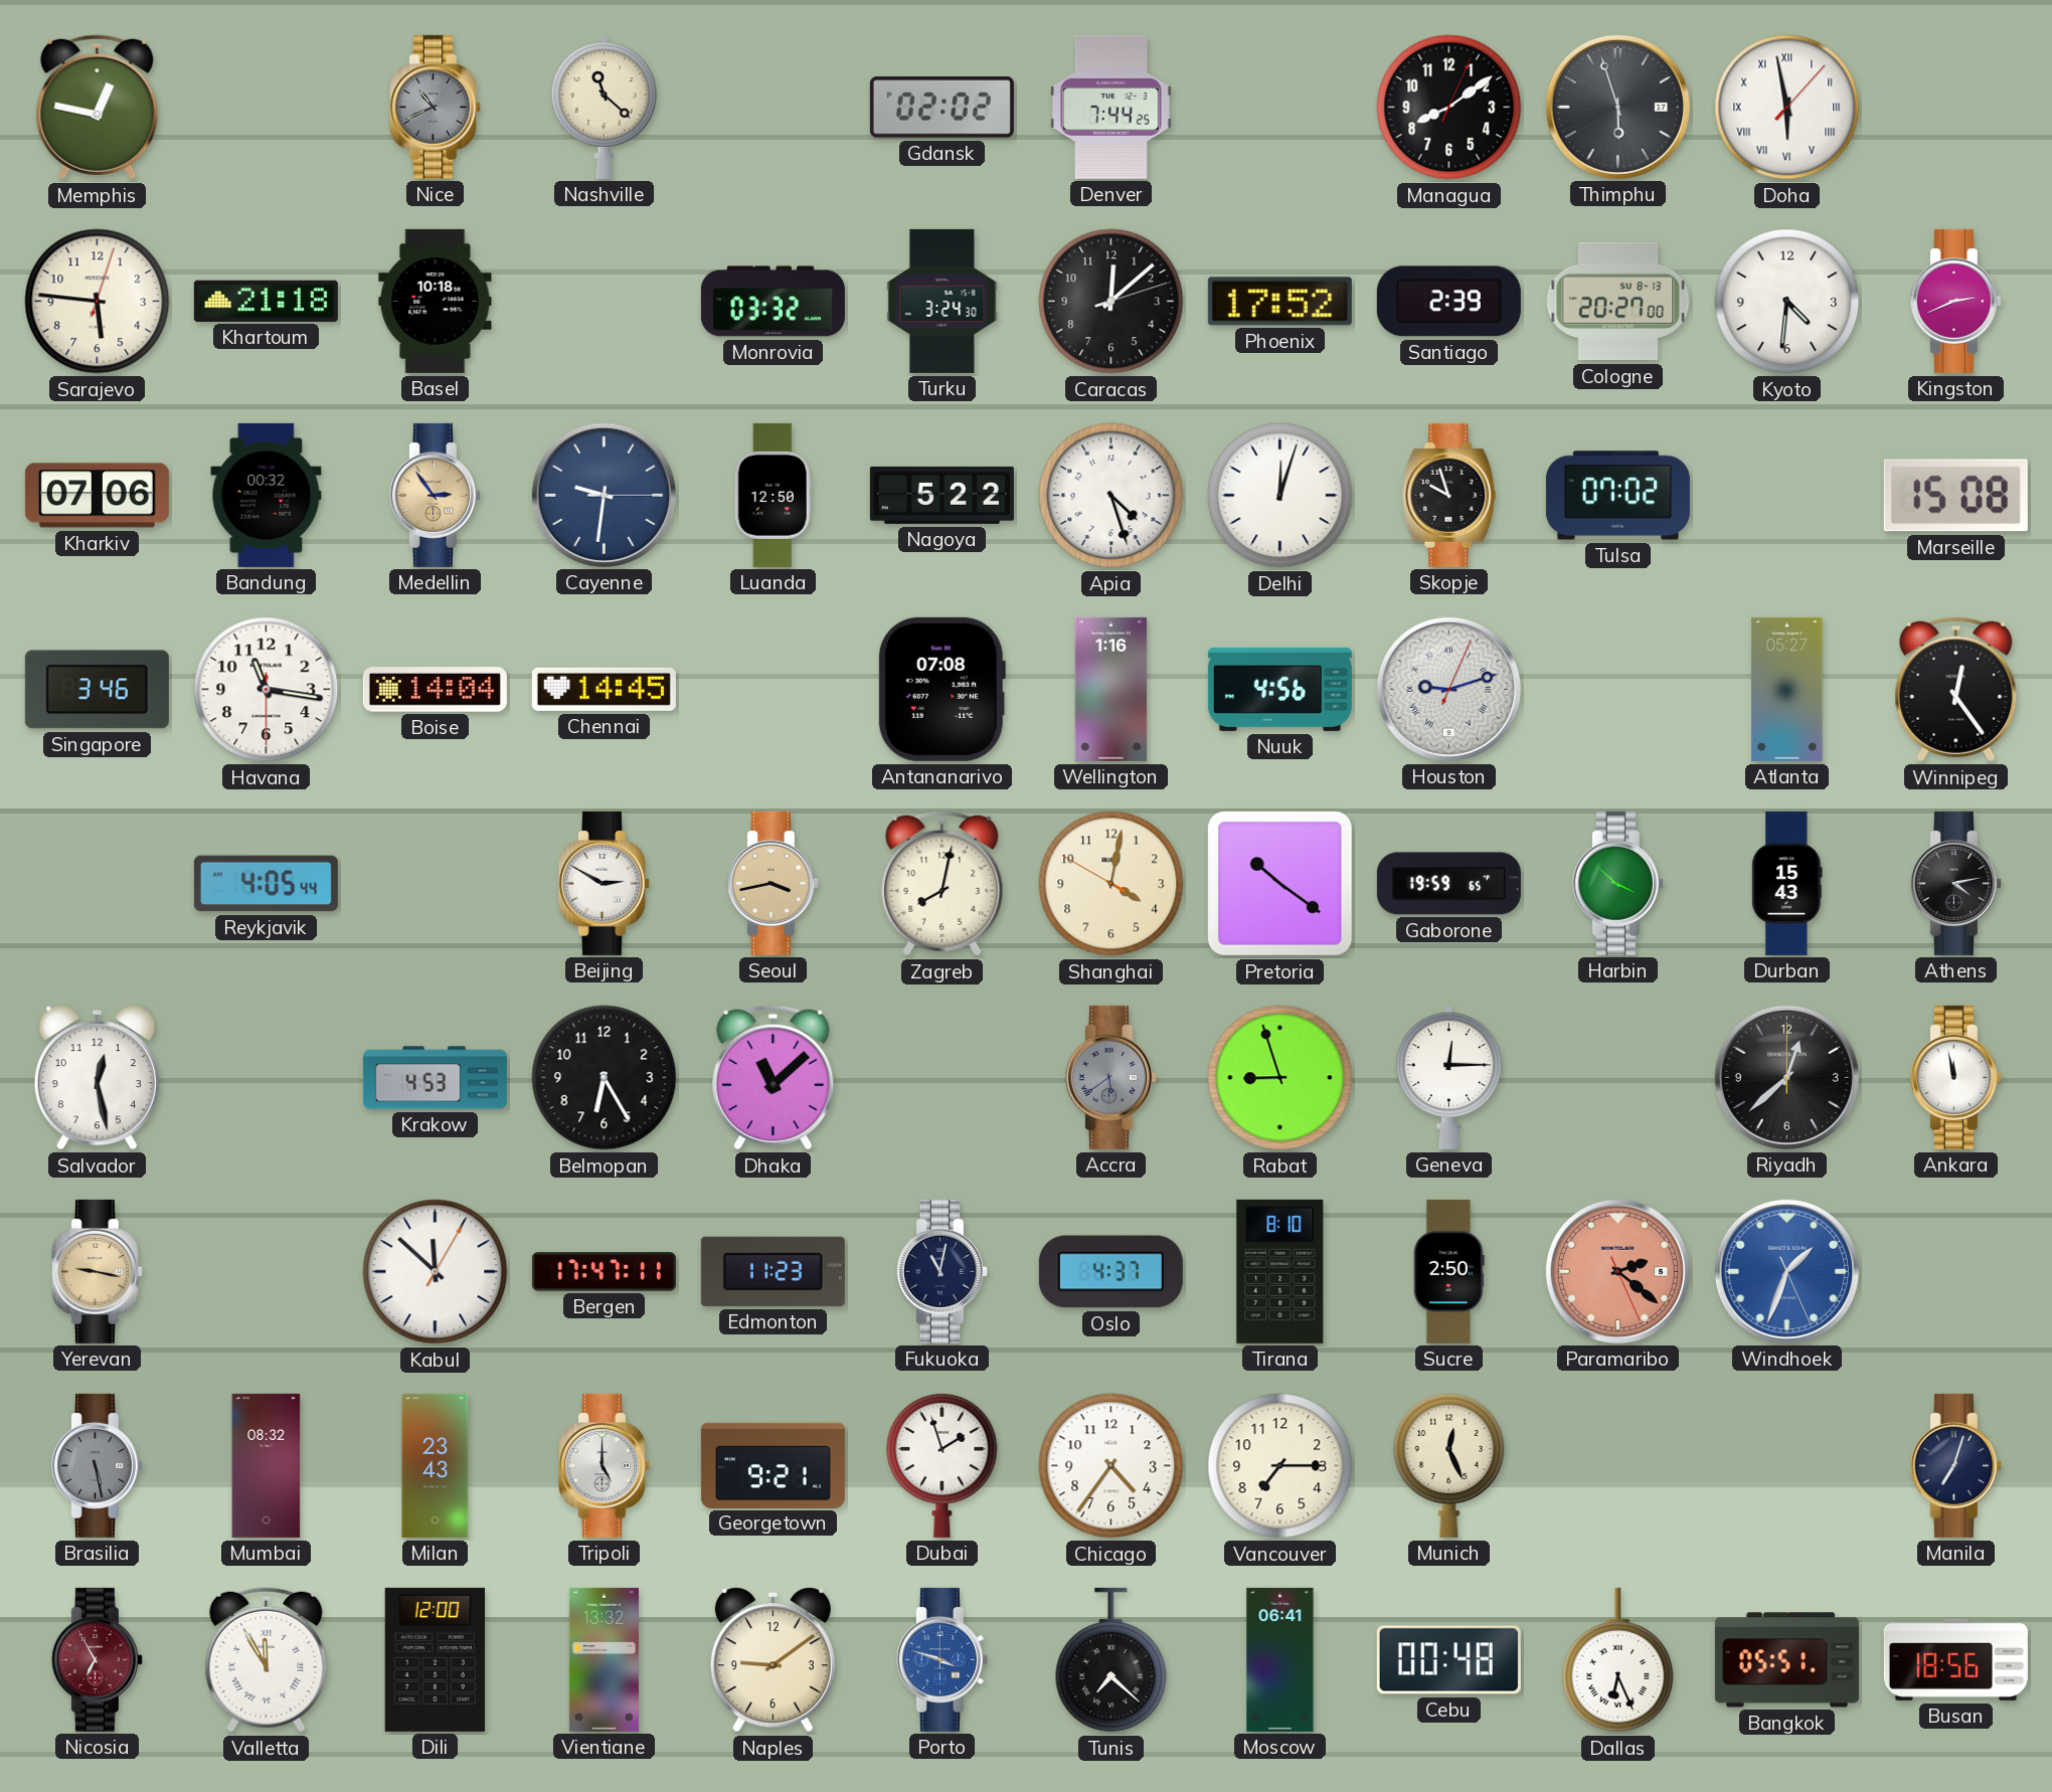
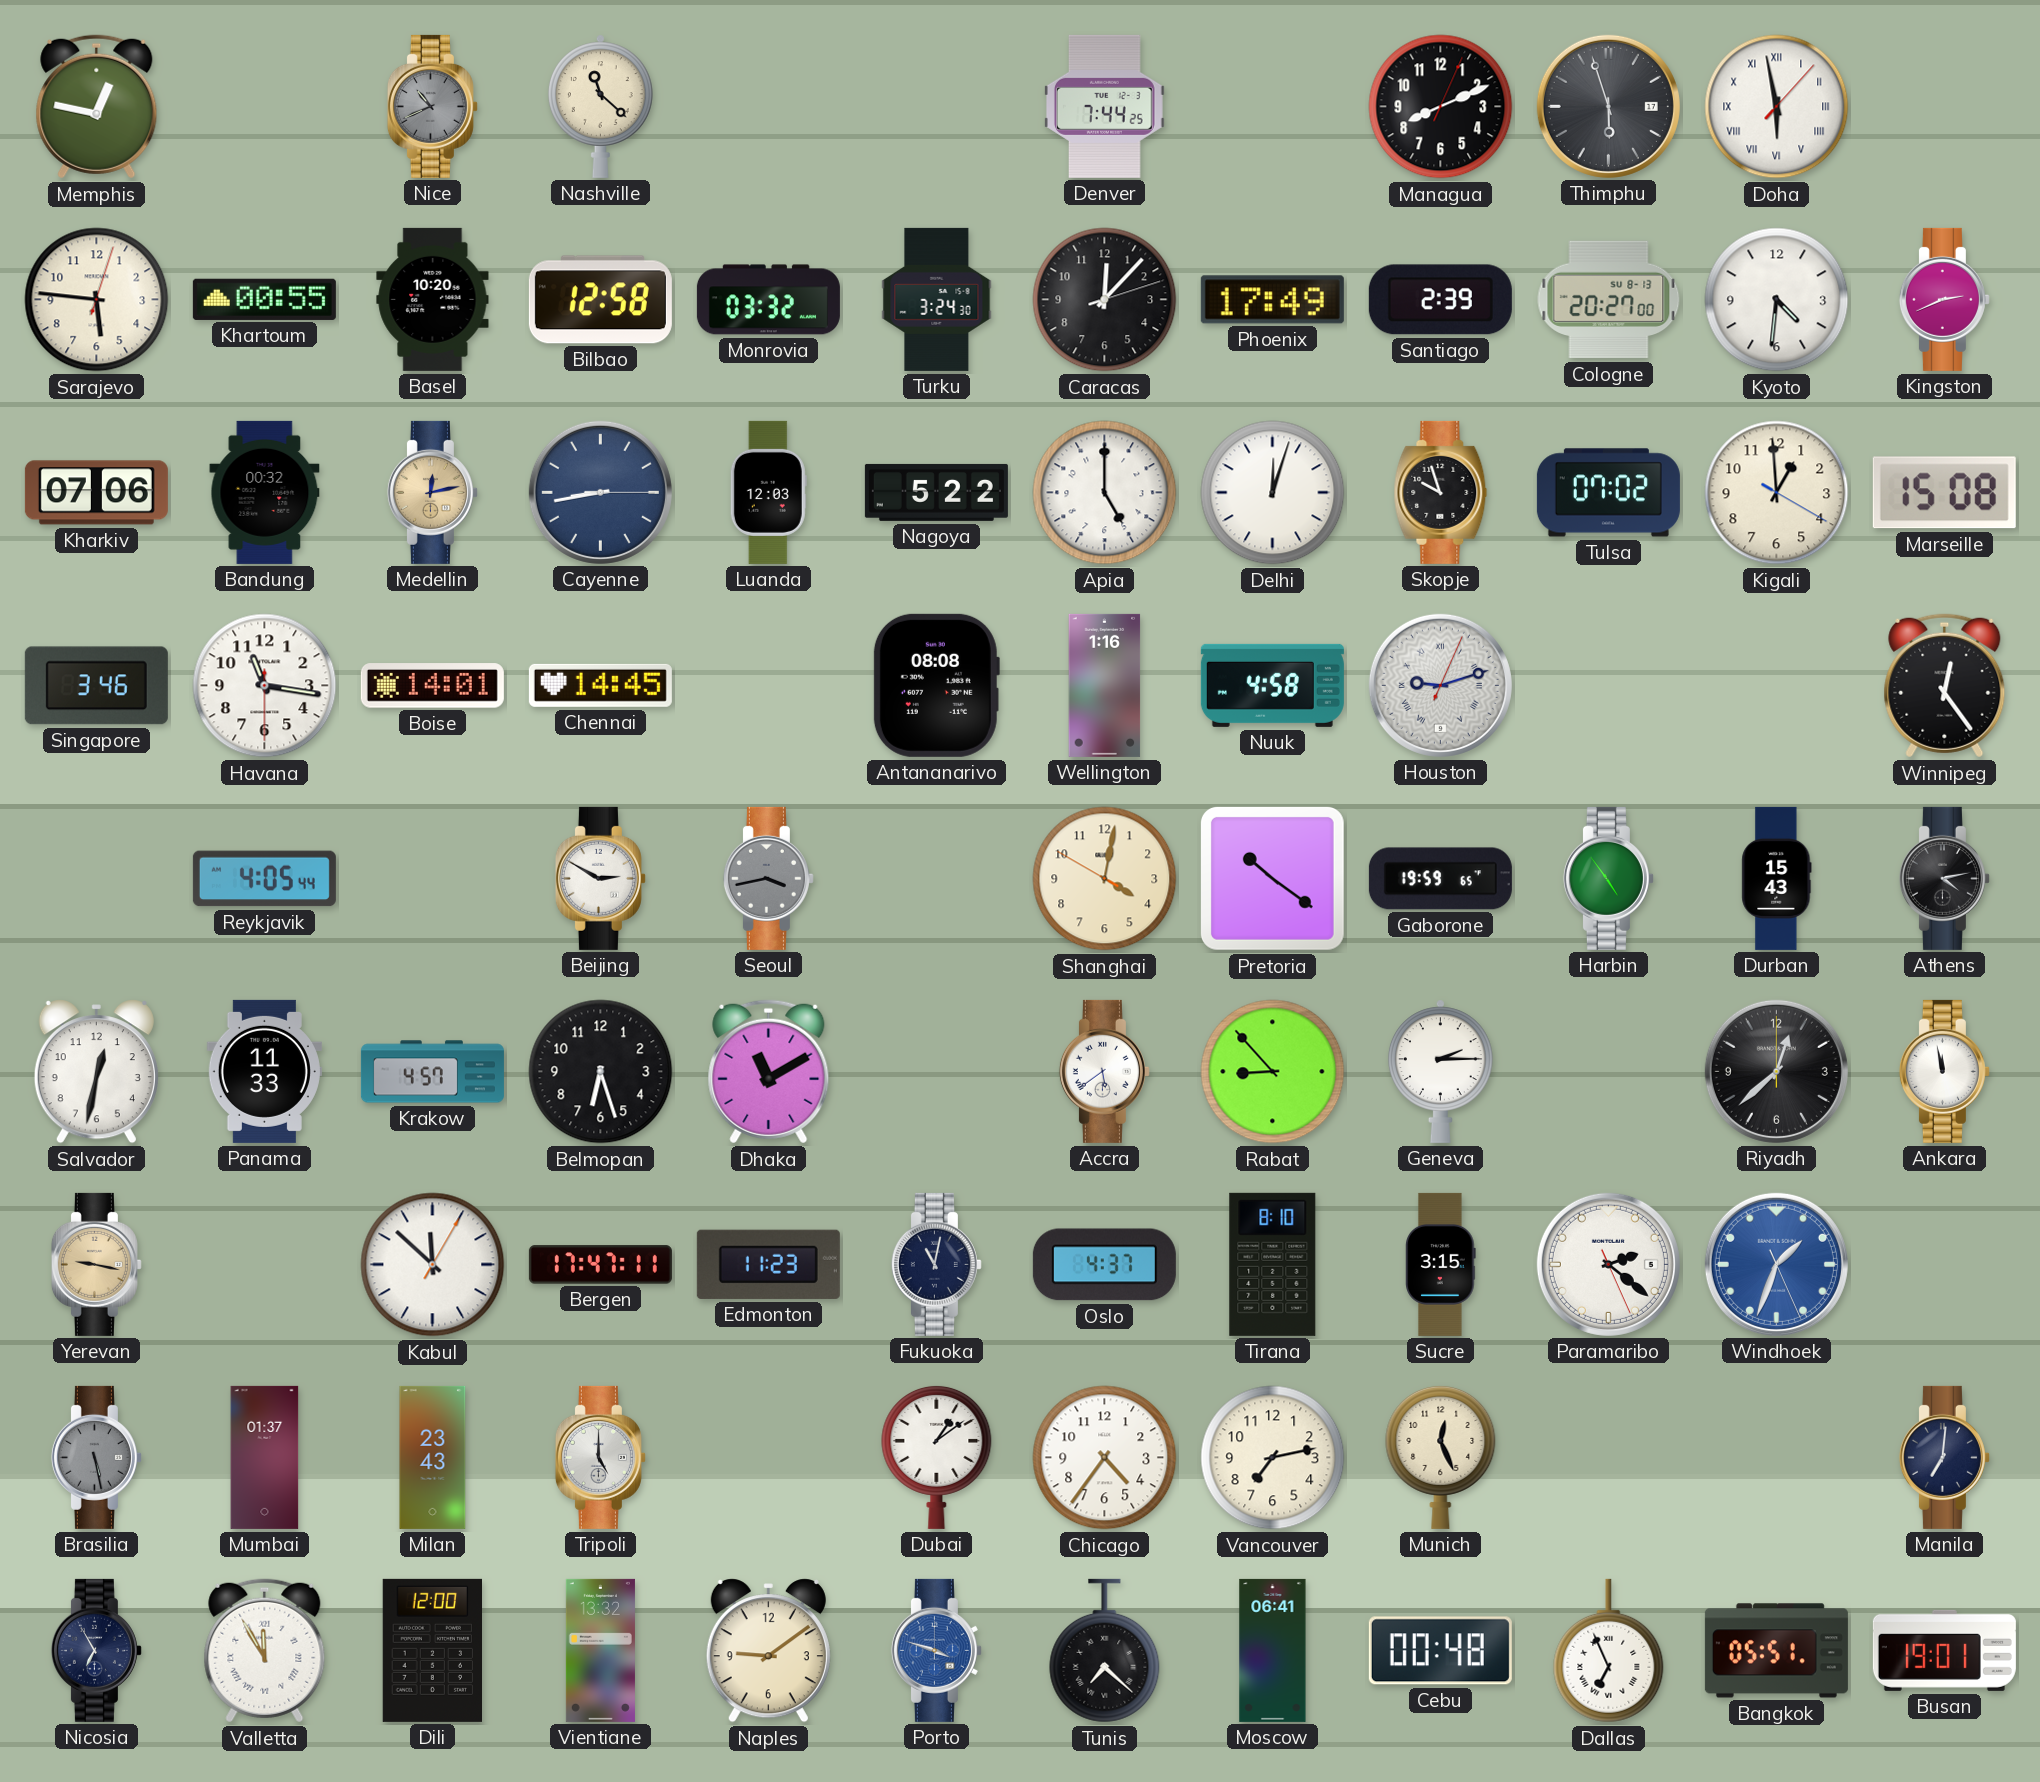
Gdansk: 02:02 -> none (942, 108)
Managua: 8:09 -> 8:11 (1441, 107)
Khartoum: 21:18 -> 00:55 (264, 299)
Basel: 10:18 -> 10:20 (433, 299)
Bilbao: none -> 12:58 (600, 300)
Caracas: 12:08 -> 12:07 (1105, 300)
Phoenix: 17:52 -> 17:49 (1272, 300)
Medellin: 2:54 -> 12:13 (432, 492)
Cayenne: 9:31 -> 8:43 (600, 492)
Luanda: 12:50 -> 12:03 (768, 492)
Apia: 4:27 -> 5:00 (1105, 493)
Kigali: none -> 12:59 (1777, 493)
Boise: 14:04 -> 14:01 (432, 686)
Antananarivo: 07:08 -> 08:08 (936, 685)
Nuuk: 4:56 -> 4:58 (1272, 685)
Atlanta: 05:27 -> none (1787, 689)
Seoul dial: champagne -> grey (768, 878)
Zagreb: 8:02 -> none (943, 884)
Harbin: 3:52 -> 4:54 (1608, 878)
Salvador: 12:28 -> 12:32 (96, 1072)
Panama: none -> 11:33 (264, 1071)
Krakow: 4:53 -> 4:57 (432, 1072)
Belmopan: 6:25 -> 6:27 (601, 1072)
Dhaka: 11:08 -> 11:10 (769, 1072)
Accra dial: grey -> white (1104, 1071)
Rabat: 8:57 -> 8:53 (1273, 1072)
Geneva: 12:15 -> 2:15 (1440, 1071)
Sucre: 2:50 -> 3:15 (1441, 1264)
Paramaribo dial: salmon -> white (1608, 1264)
Mumbai: 08:32 -> 01:37 (265, 1457)
Georgetown: 9:21 -> none (773, 1465)
Dubai: 1:57 -> 1:09 (937, 1457)
Vancouver: 7:15 -> 7:13 (1273, 1458)
Manila: 7:03 -> 7:01 (1944, 1457)
Nicosia dial: burgundy -> navy (96, 1650)
Dallas: 6:26 -> 6:56 (1609, 1651)
Busan: 18:56 -> 19:01 (1944, 1650)
